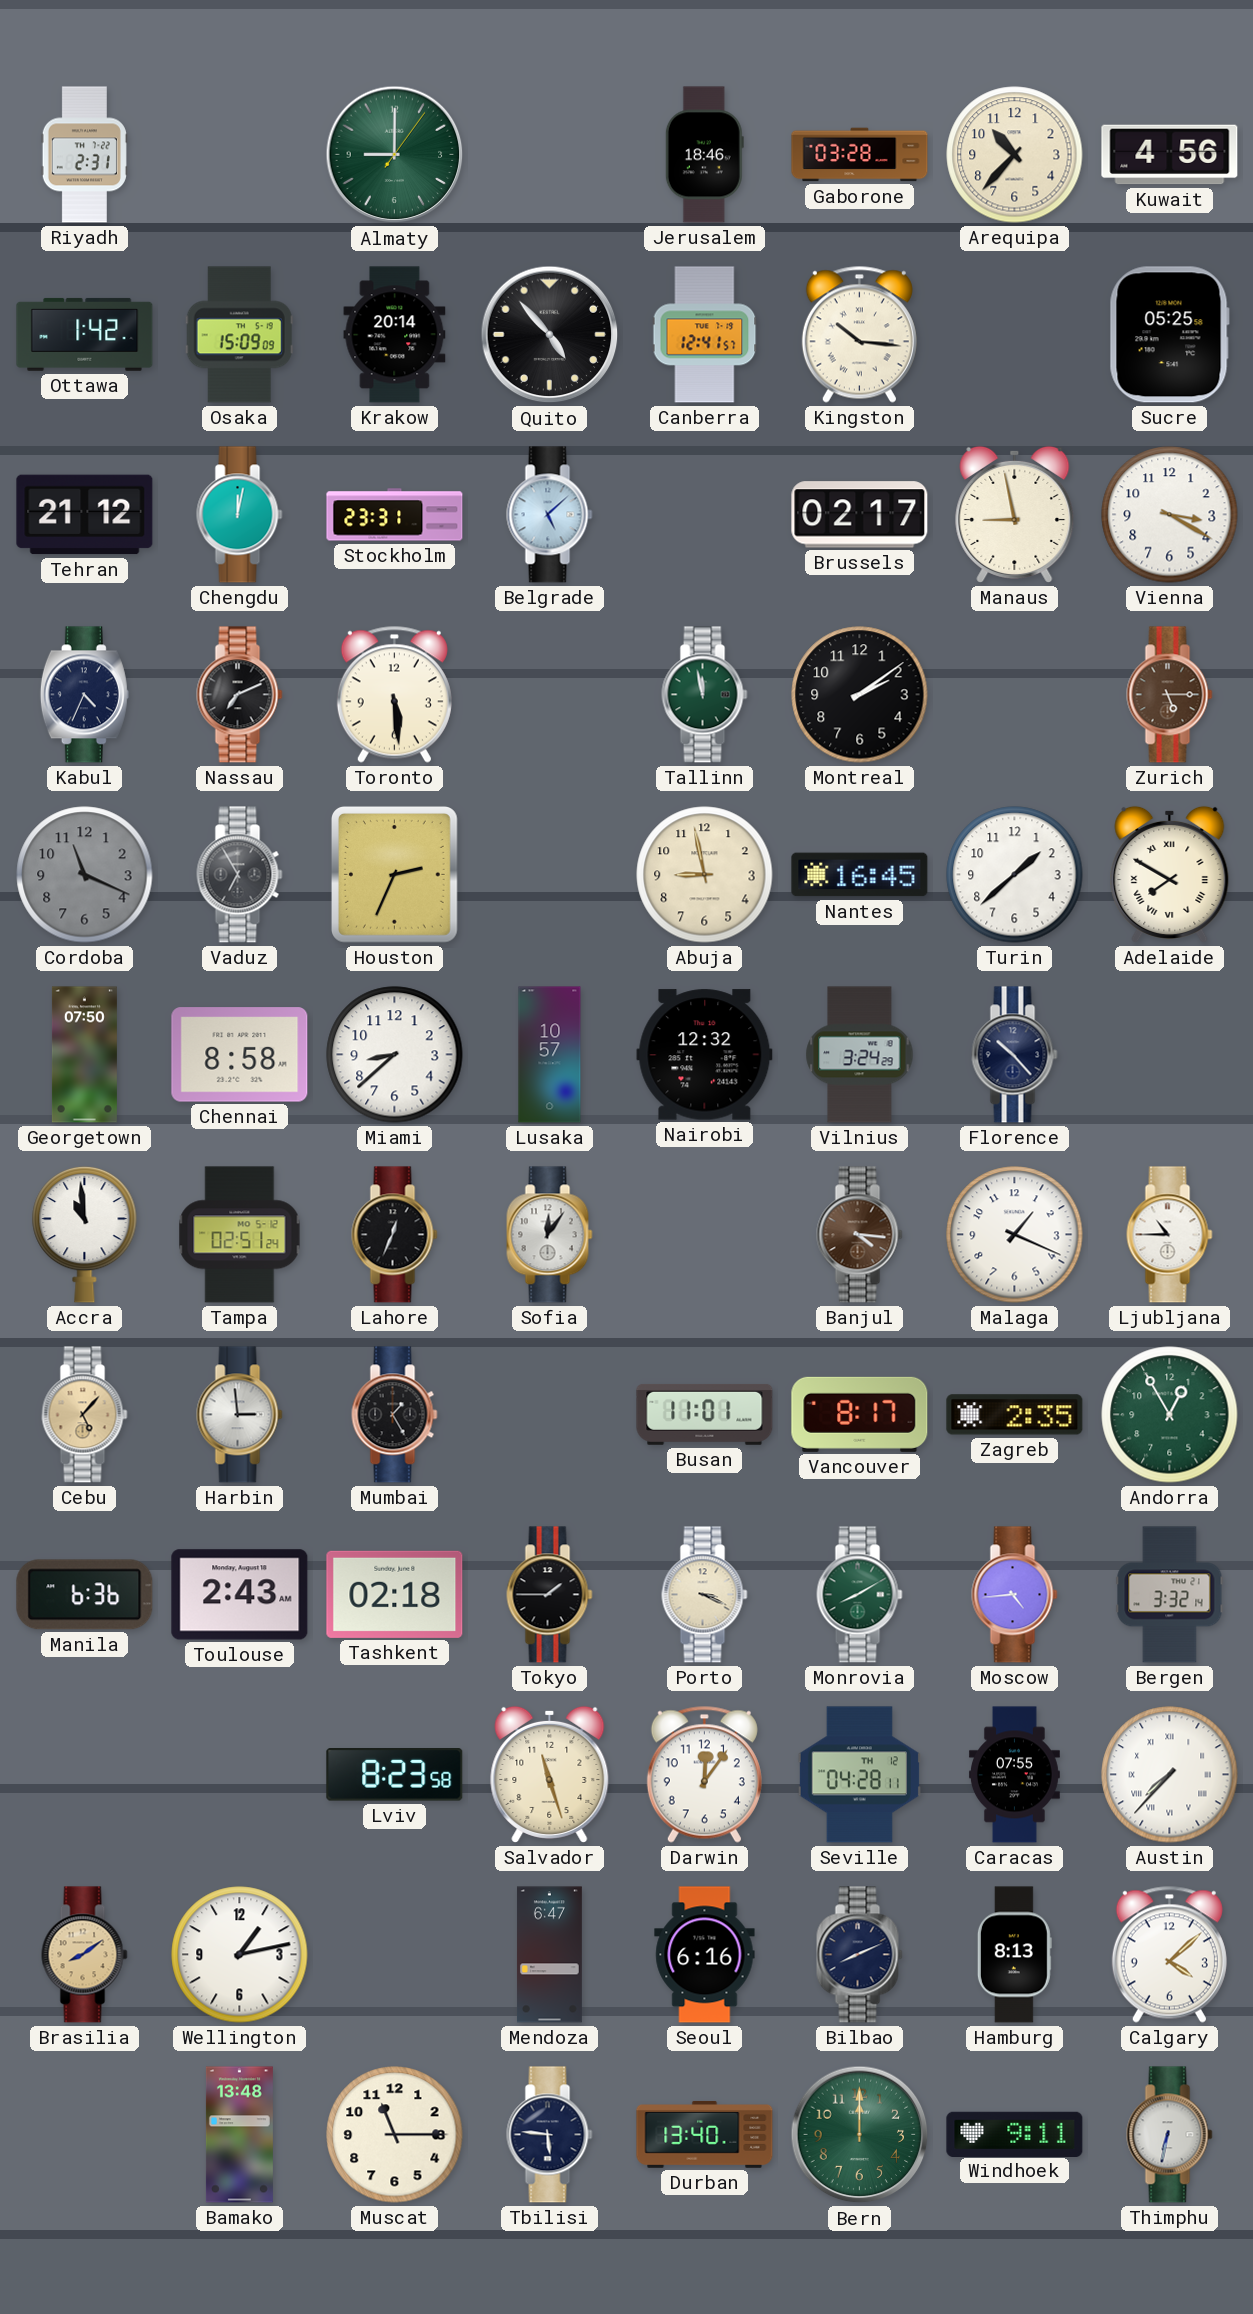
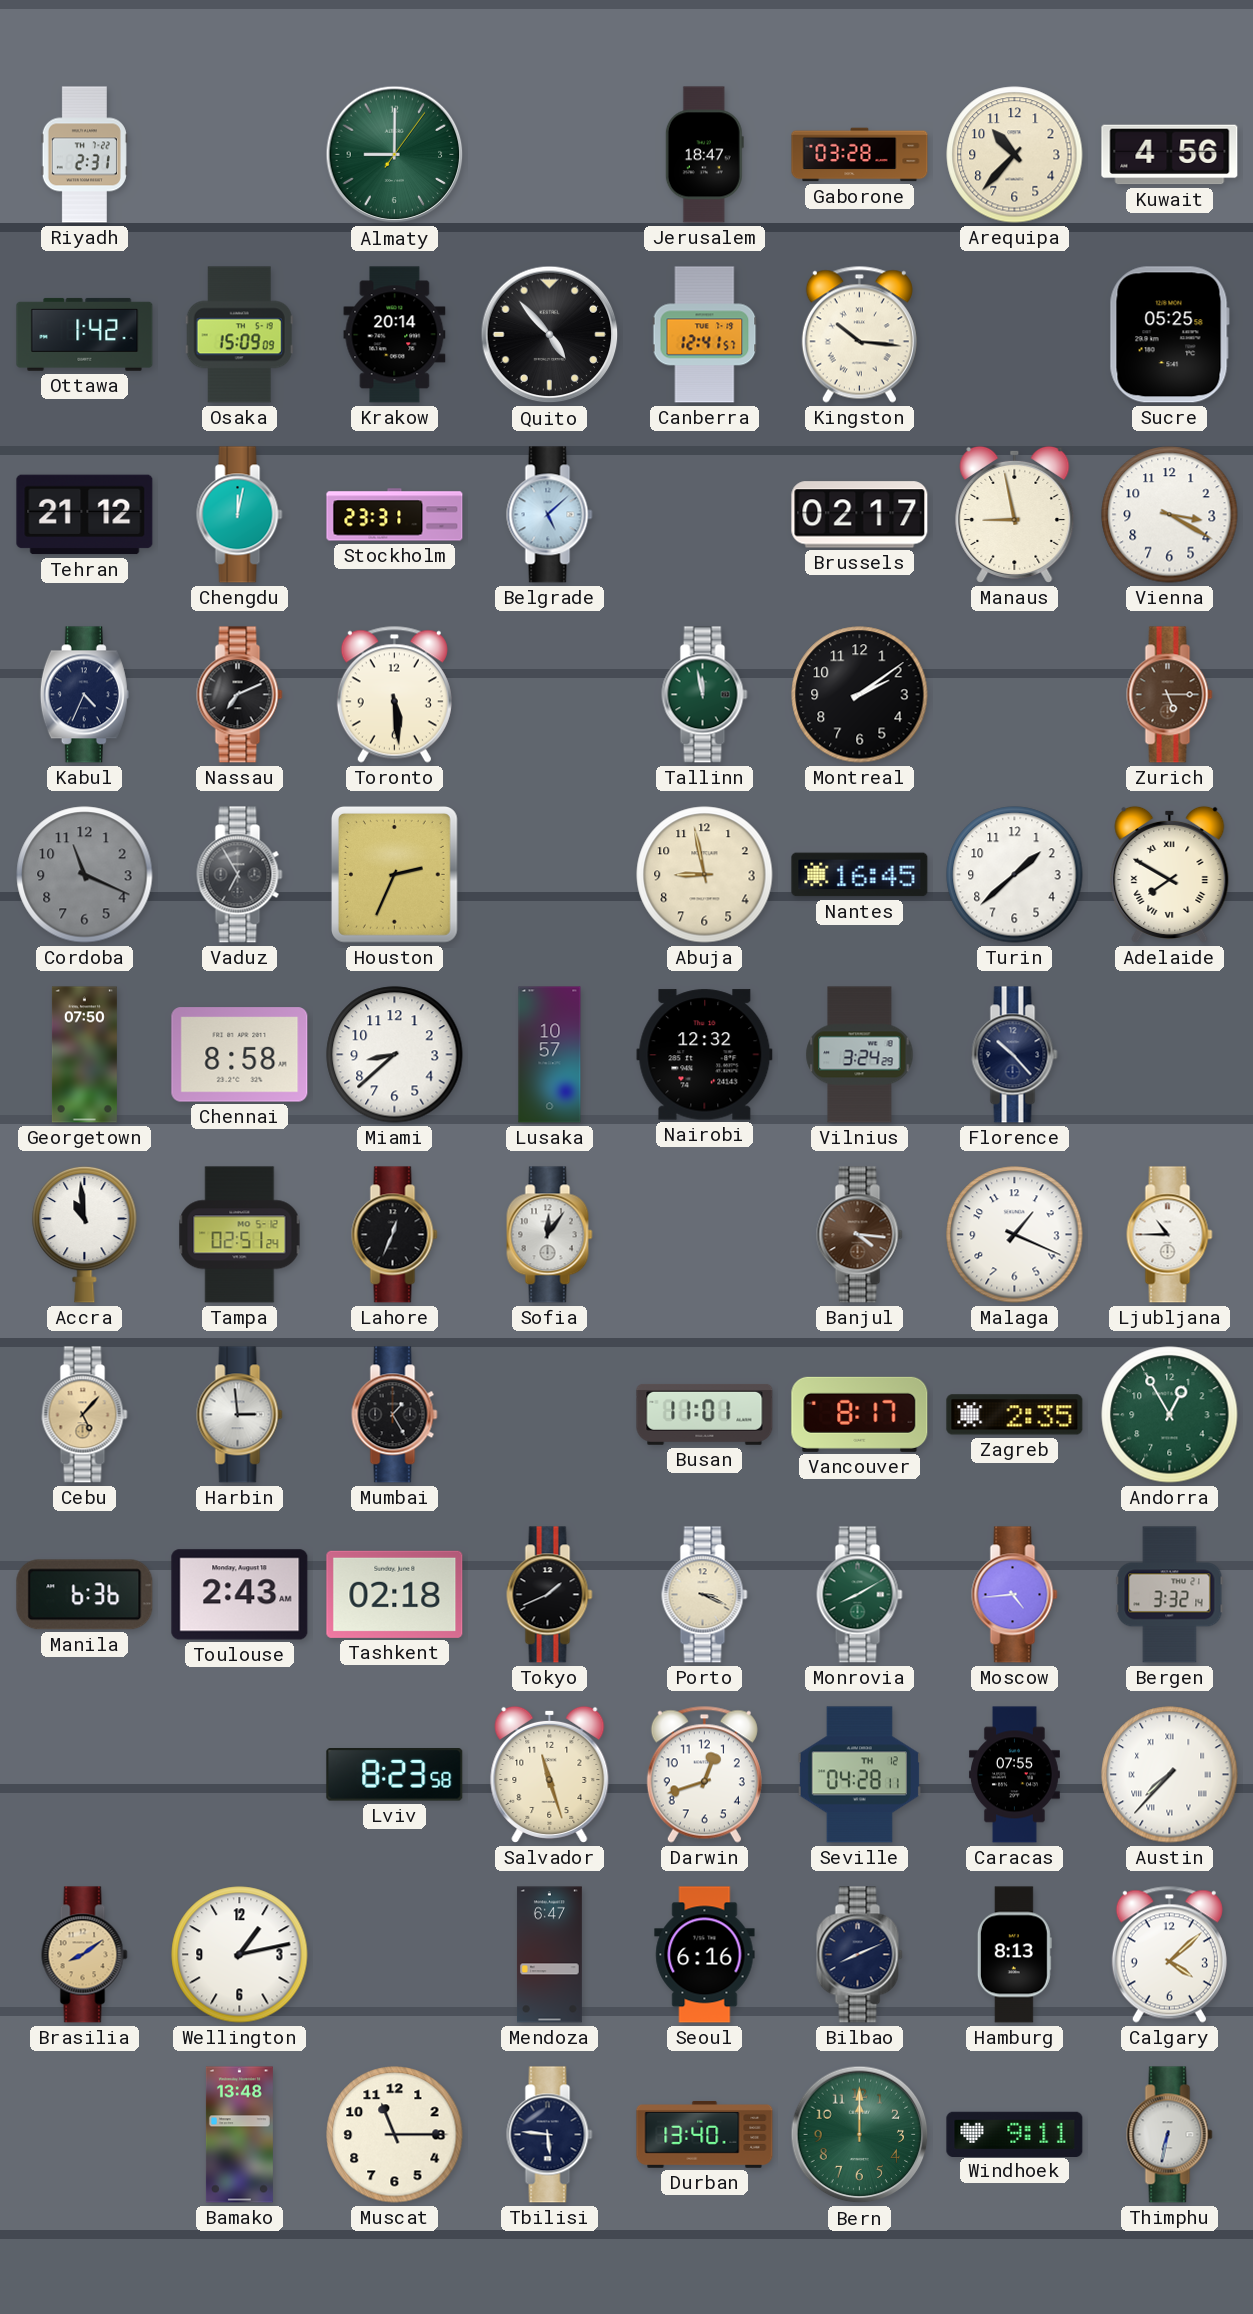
Jerusalem: 18:46 -> 18:47 (704, 155)
Tokyo: 1:45 -> 1:41 (550, 1595)
Darwin: 12:06 -> 12:42 (704, 1774)
